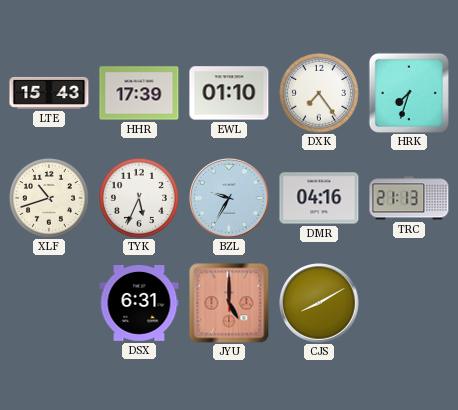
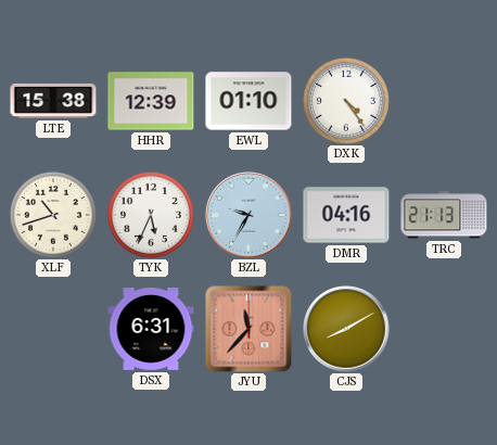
LTE: 15:43 -> 15:38 (53, 101)
HHR: 17:39 -> 12:39 (151, 101)
DXK: 7:24 -> 4:24 (346, 101)
HRK: 7:33 -> none (408, 92)
JYU: 5:00 -> 11:37 (248, 329)
